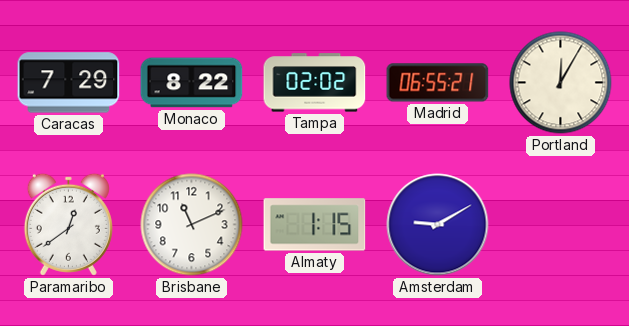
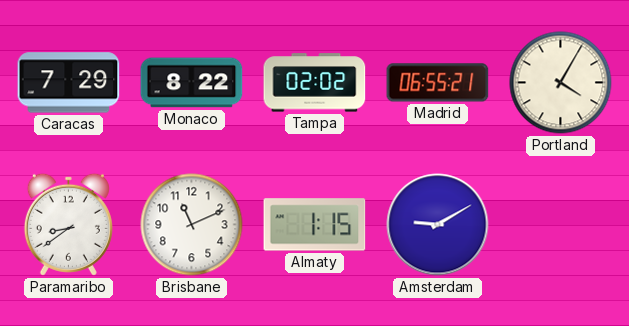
Portland: 12:05 -> 4:05 (561, 83)
Paramaribo: 12:39 -> 8:39 (68, 224)
